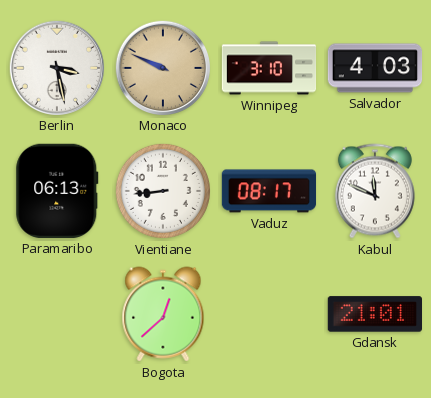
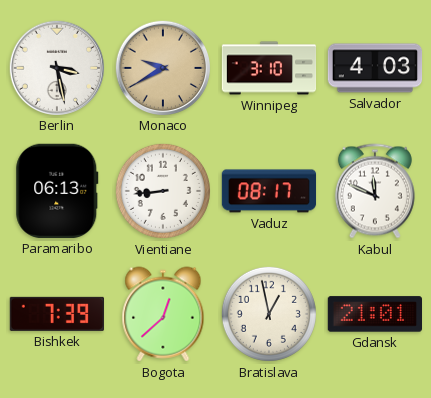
Monaco: 9:49 -> 9:40 (162, 67)
Bishkek: none -> 7:39 (56, 314)
Bratislava: none -> 12:58 (269, 314)
